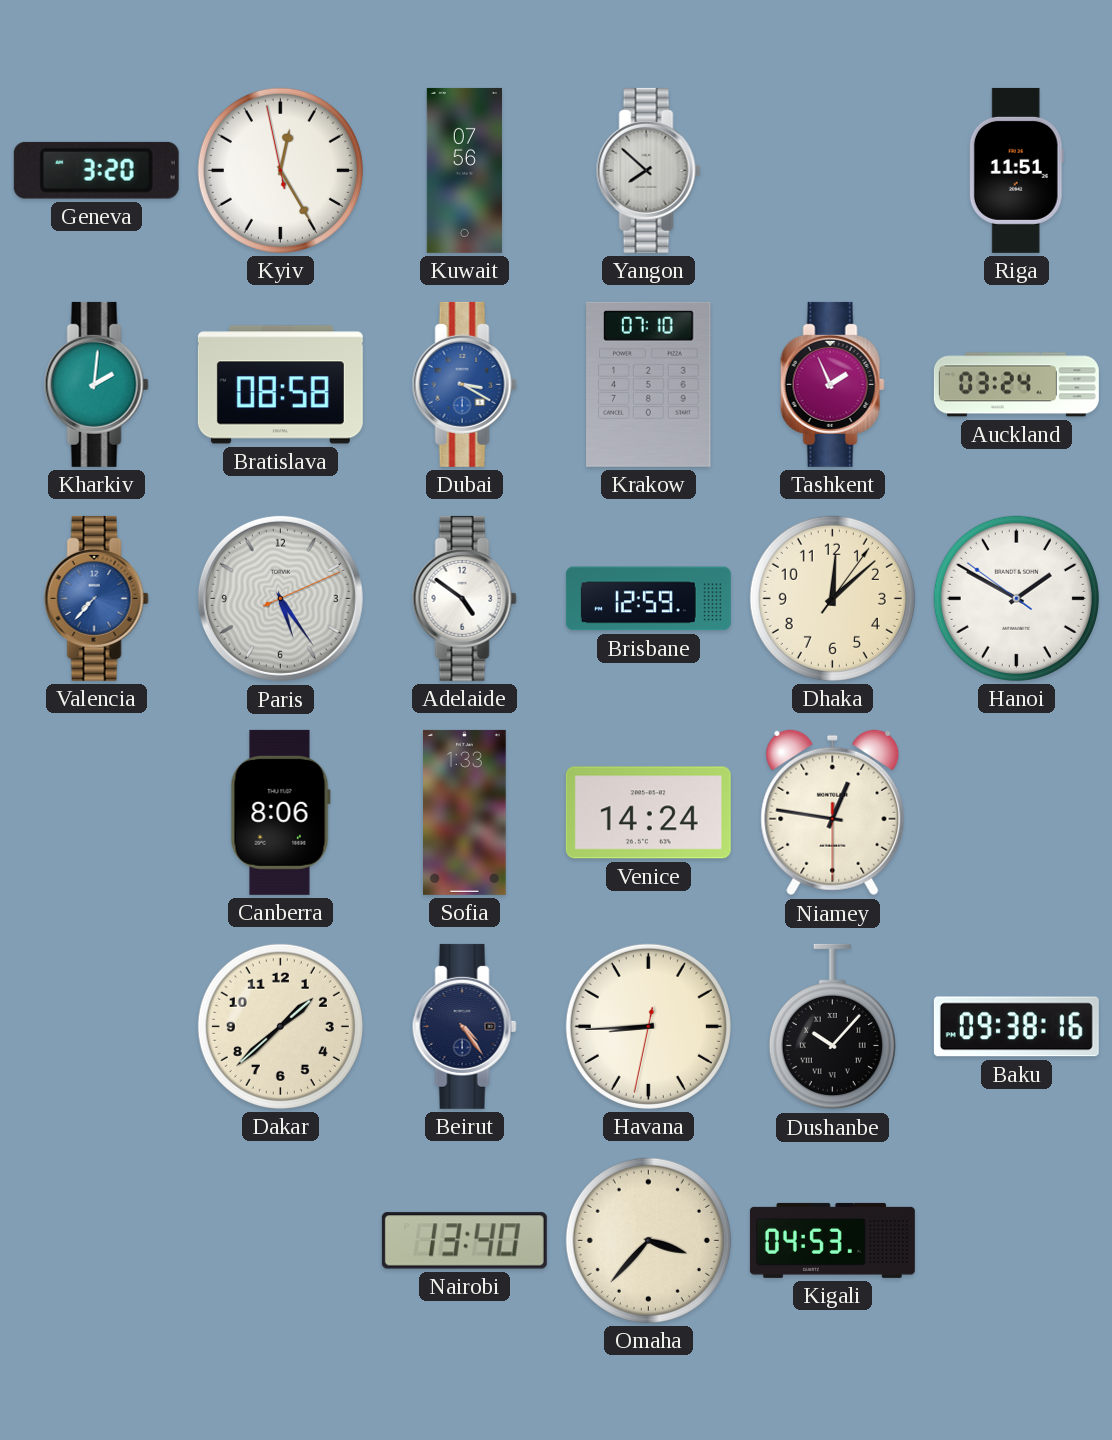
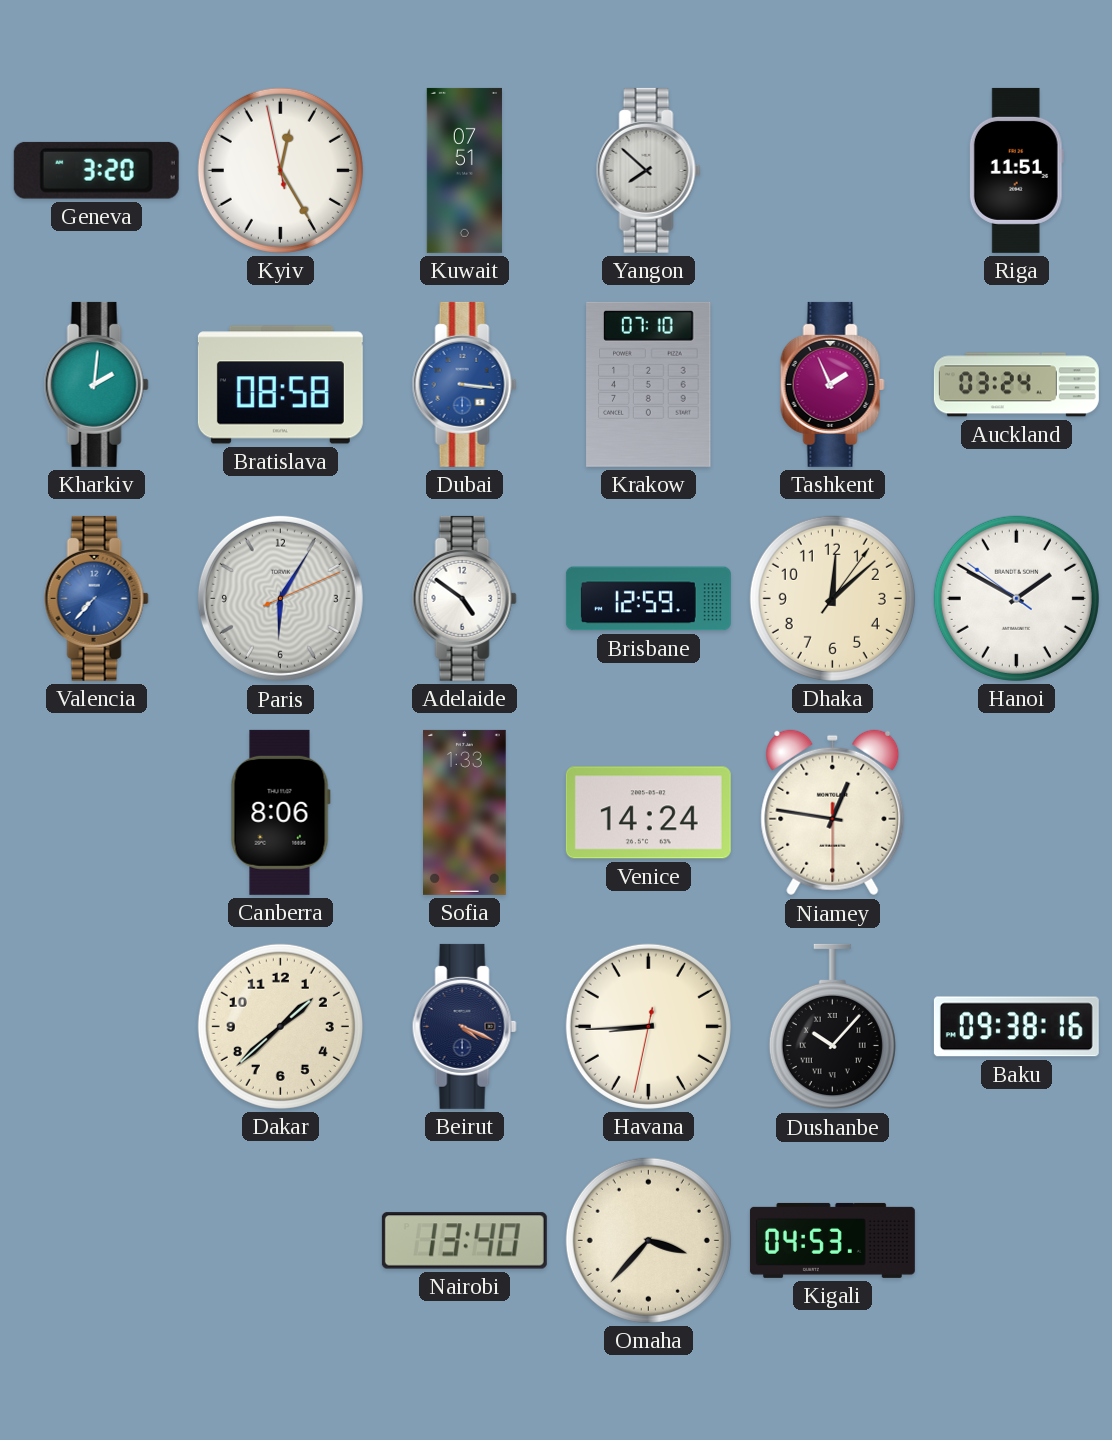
Kuwait: 07:56 -> 07:51 (464, 170)
Dubai: 3:20 -> 3:16 (464, 384)
Paris: 5:24 -> 6:05 (280, 598)
Beirut: 4:24 -> 4:19 (464, 1026)
